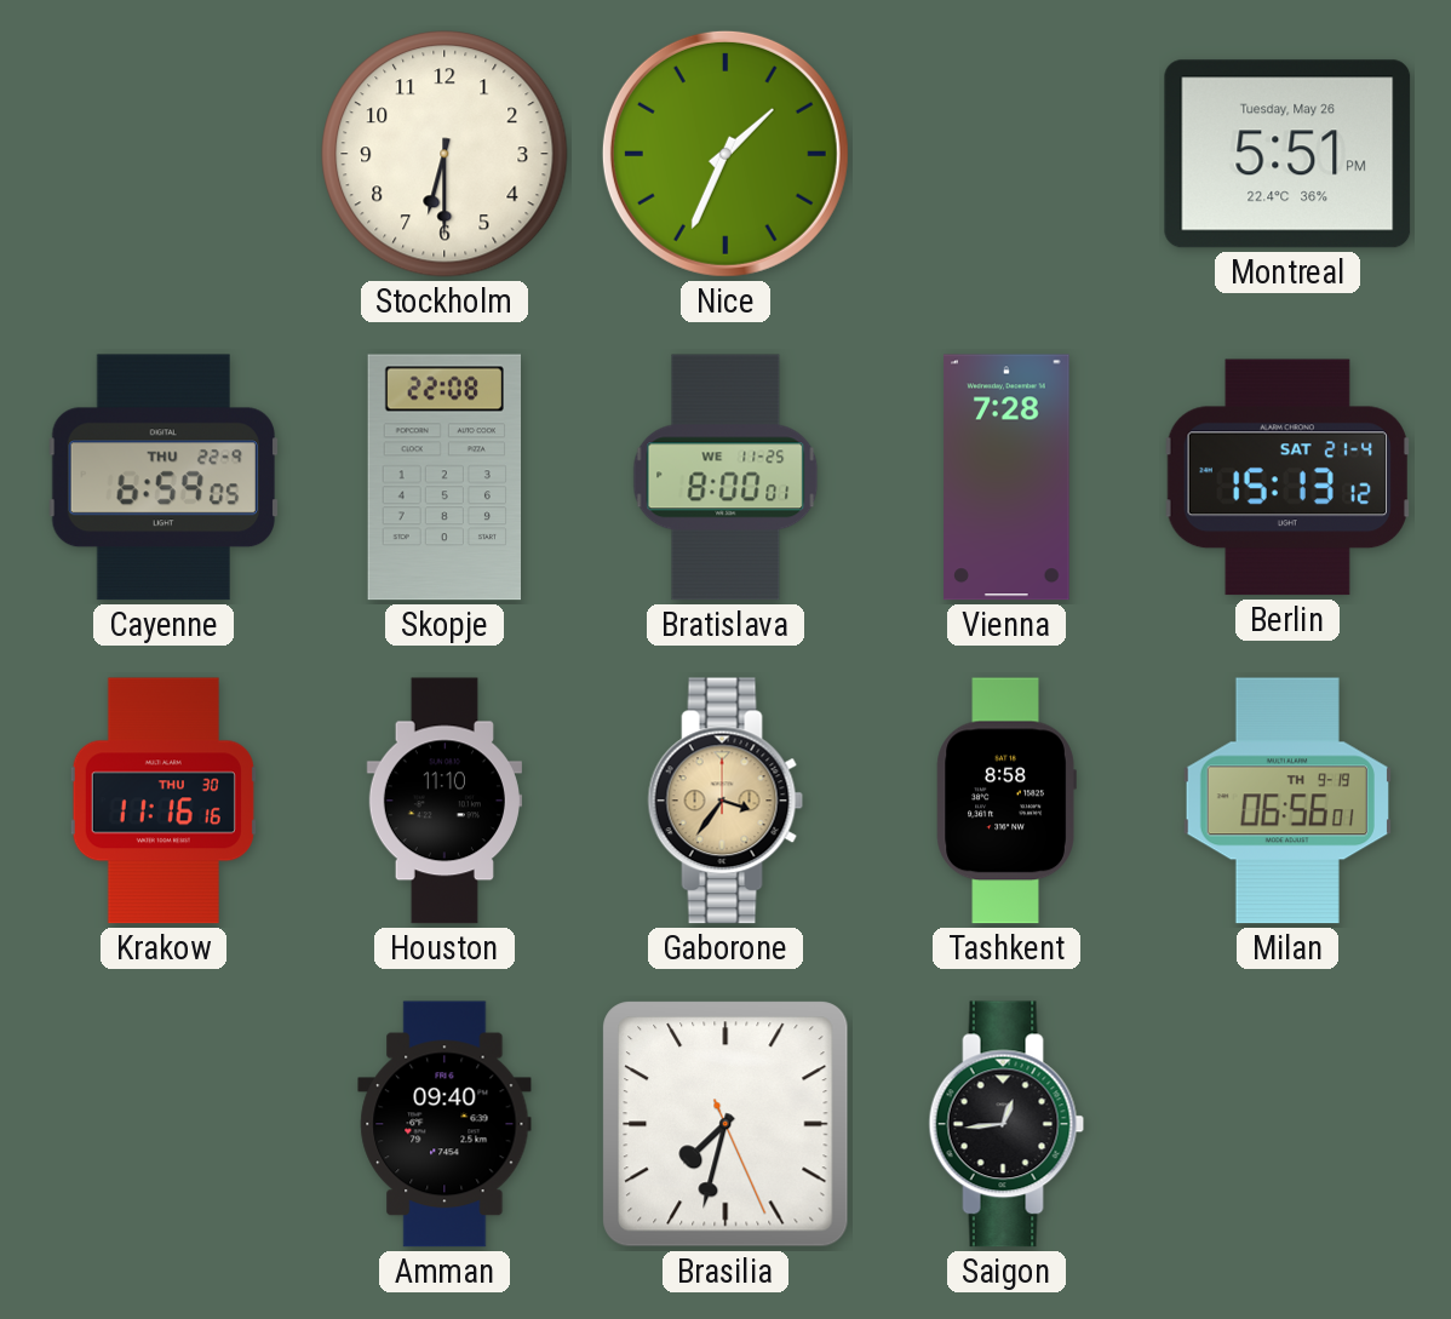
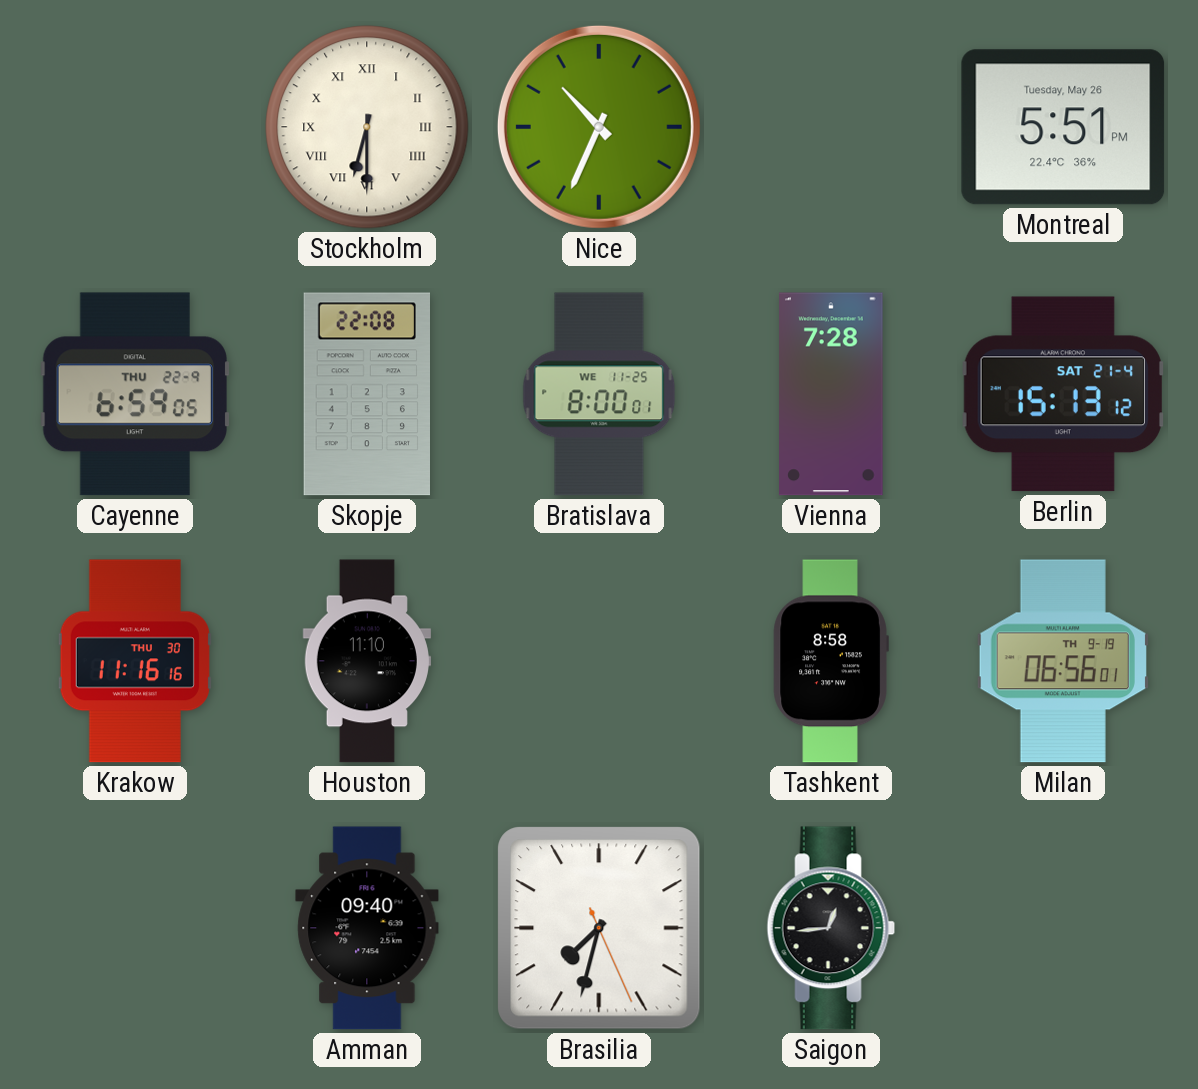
Stockholm numerals: Arabic -> Roman (367, 127)
Nice: 1:34 -> 10:34 (599, 127)
Gaborone: 3:36 -> none (725, 801)
